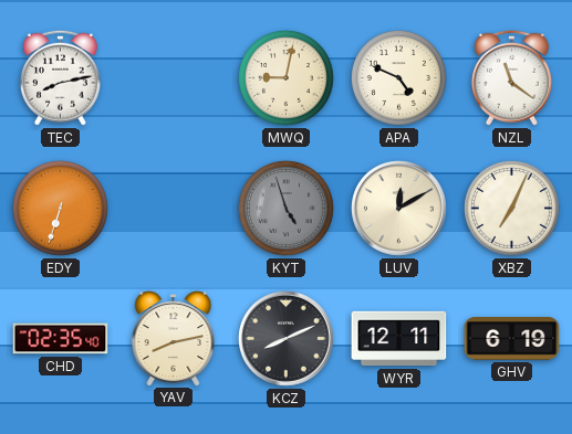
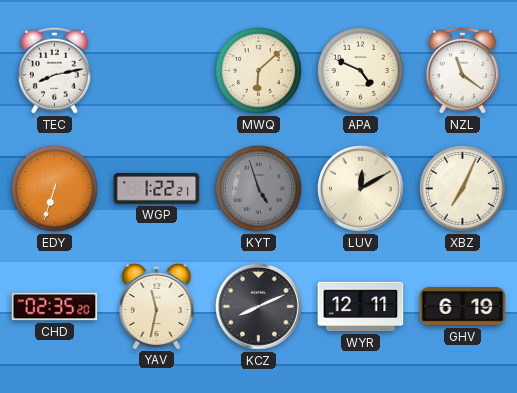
MWQ: 9:02 -> 6:08 (258, 70)
WGP: none -> 1:22 (157, 188)
CHD: 02:35:40 -> 02:35:20 (55, 307)
YAV: 8:13 -> 11:32 (157, 307)
